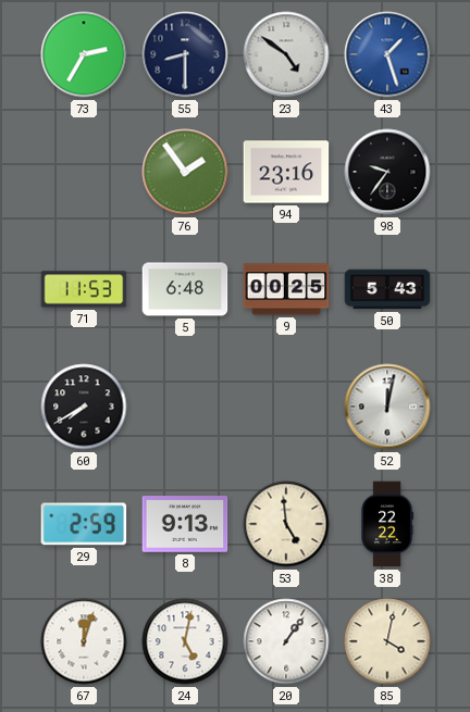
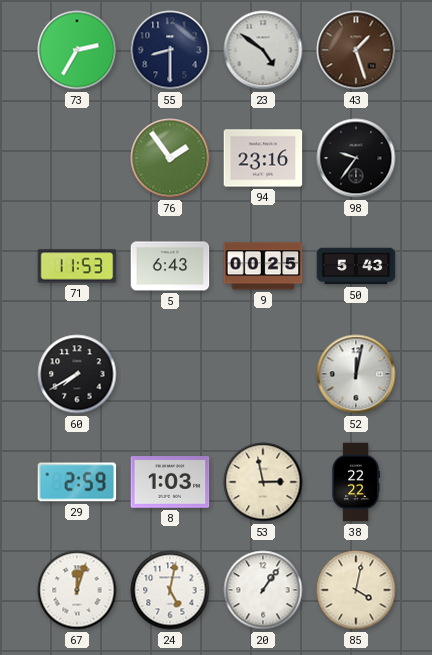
43 dial: blue -> brown (356, 50)
5: 6:48 -> 6:43 (170, 266)
8: 9:13 -> 1:03 (170, 482)
53: 4:59 -> 2:58 (263, 482)
